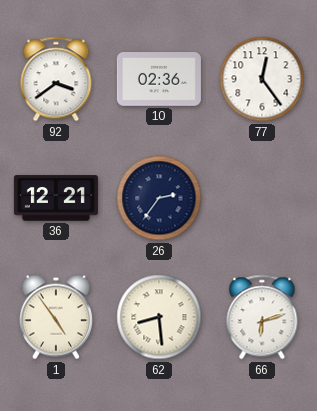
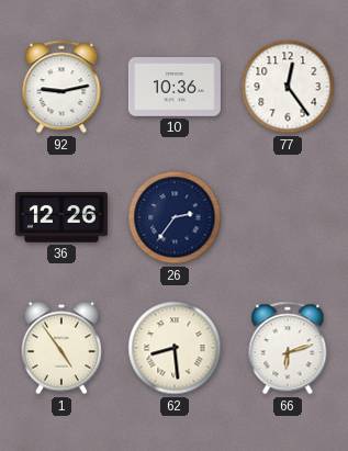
92: 3:39 -> 9:13 (61, 87)
10: 02:36 -> 10:36 (175, 87)
36: 12:21 -> 12:26 (61, 217)
